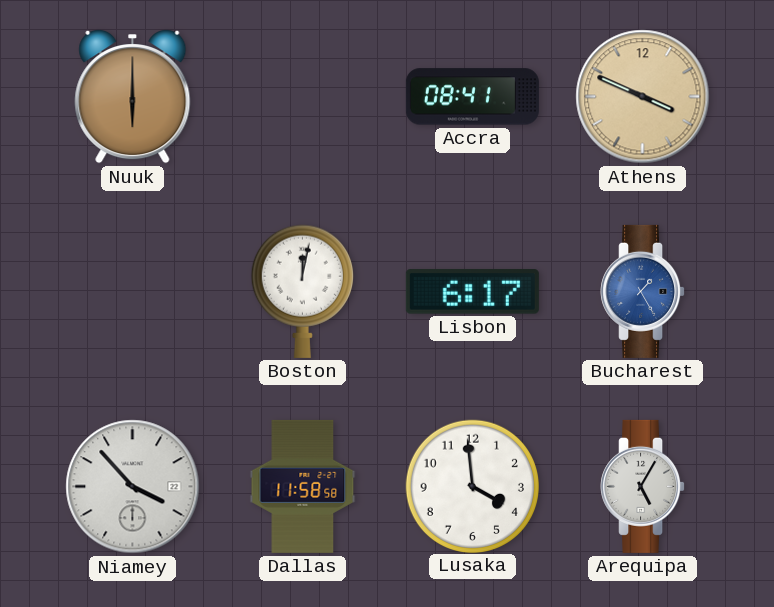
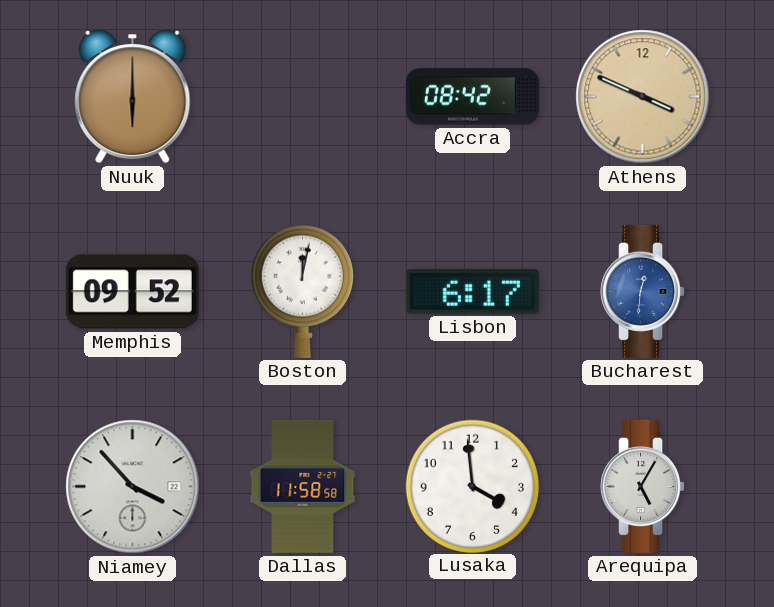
Accra: 08:41 -> 08:42 (472, 97)
Memphis: none -> 09:52 (132, 292)
Bucharest: 1:25 -> 12:31 (643, 291)
